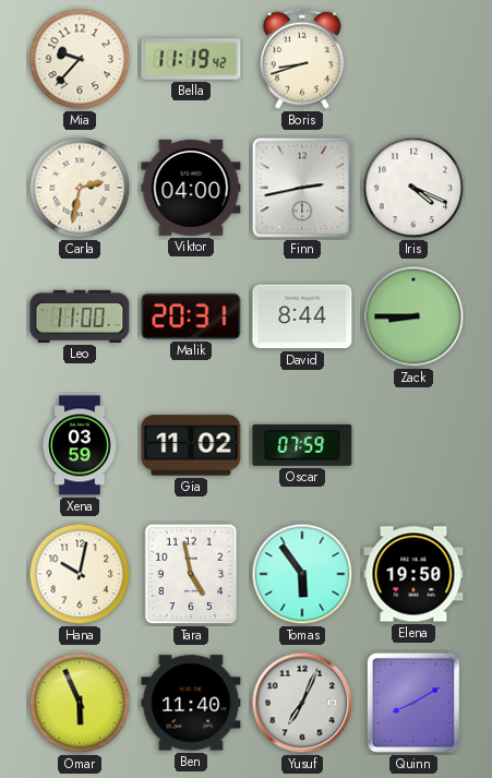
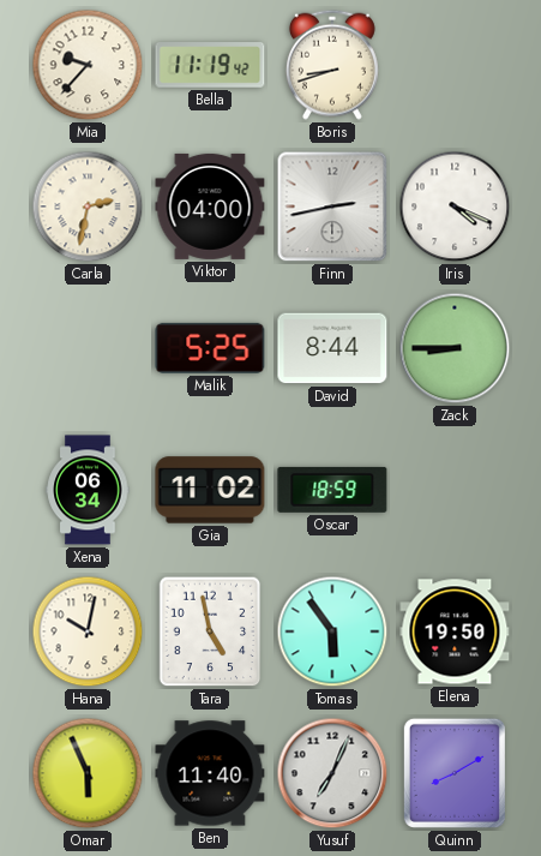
Leo: 11:00 -> none (80, 316)
Malik: 20:31 -> 5:25 (210, 348)
Xena: 03:59 -> 06:34 (88, 490)
Oscar: 07:59 -> 18:59 (332, 490)
